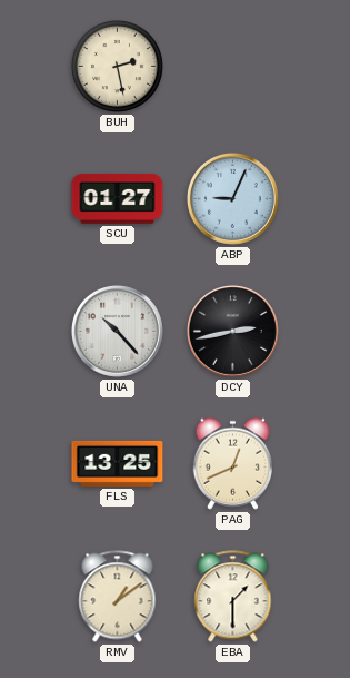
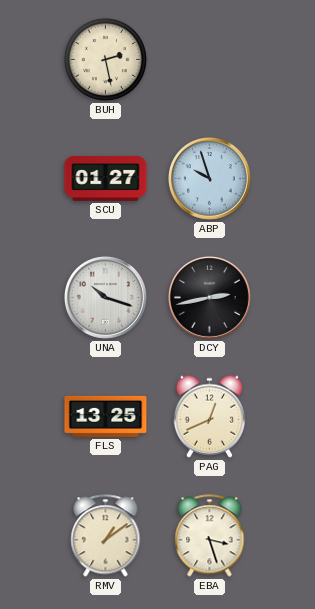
ABP: 9:04 -> 9:57 (209, 178)
UNA: 10:23 -> 10:18 (105, 297)
EBA: 1:30 -> 3:27 (210, 536)
